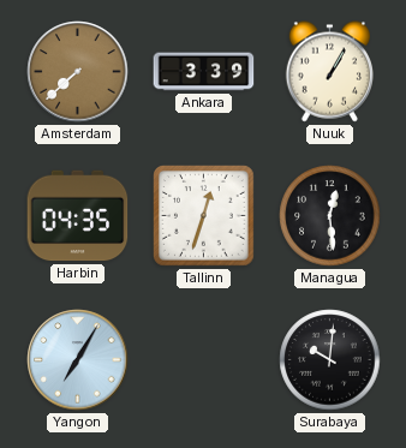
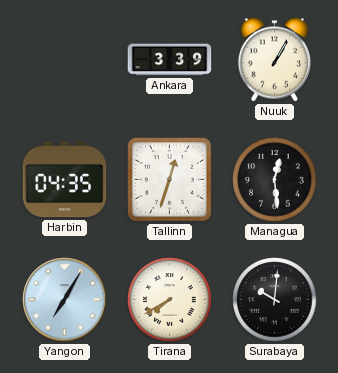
Amsterdam: 7:38 -> none (78, 72)
Tirana: none -> 7:40 (170, 300)
